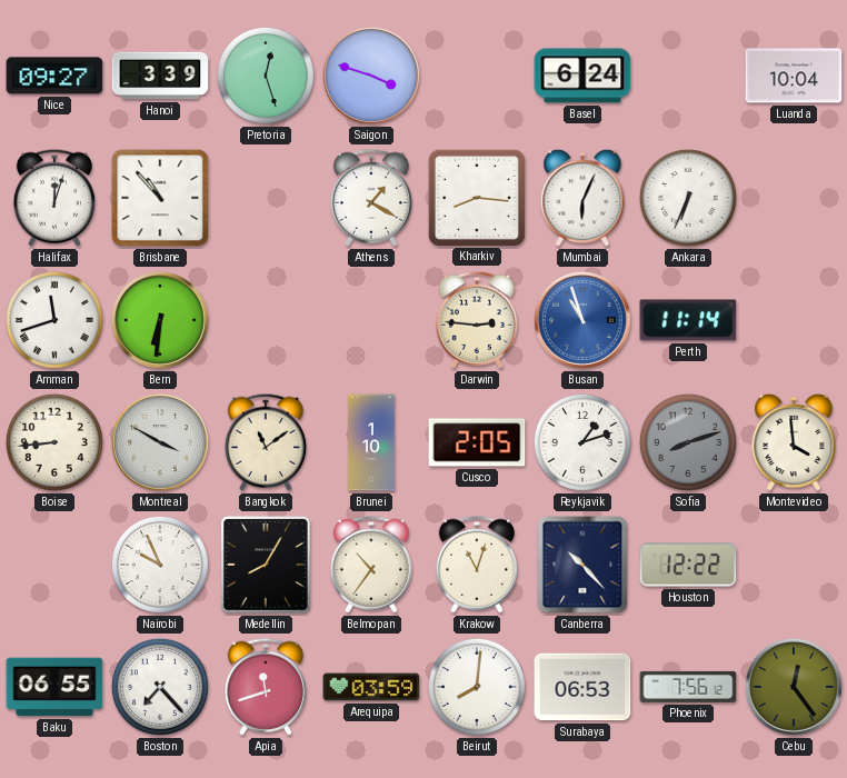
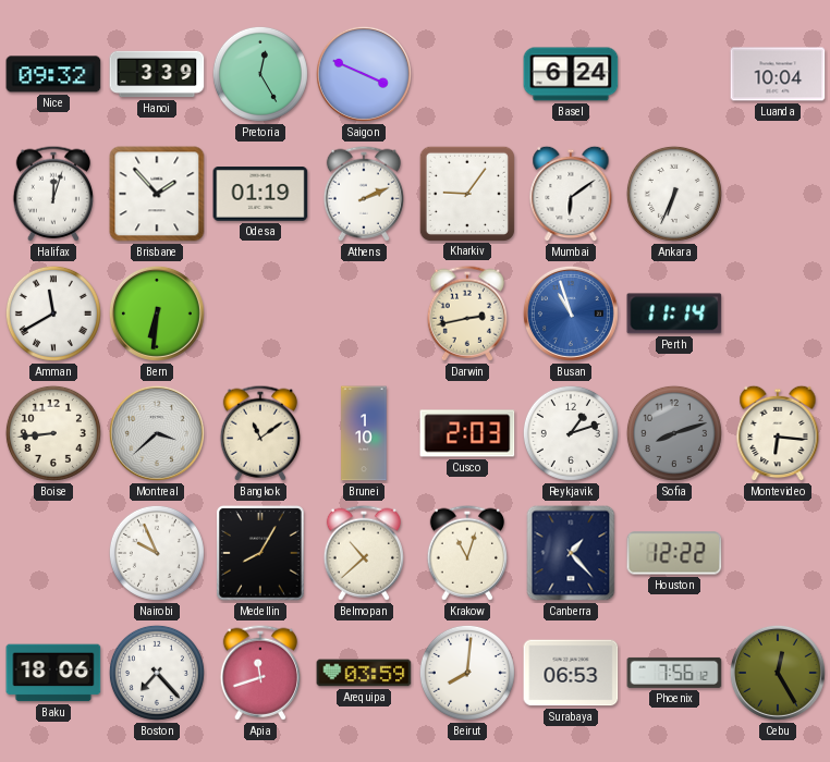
Nice: 09:27 -> 09:32 (53, 74)
Pretoria: 12:27 -> 12:25 (260, 74)
Saigon: 3:48 -> 3:49 (364, 74)
Brisbane: 10:53 -> 1:53 (157, 194)
Odesa: none -> 01:19 (260, 194)
Athens: 1:20 -> 2:11 (363, 194)
Kharkiv: 8:16 -> 9:06 (466, 193)
Mumbai: 6:04 -> 6:09 (571, 194)
Amman: 11:42 -> 11:40 (53, 314)
Darwin: 2:46 -> 2:43 (466, 314)
Montreal: 3:50 -> 3:38 (157, 433)
Cusco: 2:05 -> 2:03 (467, 433)
Montevideo: 3:59 -> 6:16 (778, 433)
Belmopan: 10:36 -> 10:38 (363, 553)
Canberra: 10:23 -> 1:23 (571, 553)
Baku: 06:55 -> 18:06 (53, 673)
Cebu: 12:24 -> 12:25 (778, 673)
